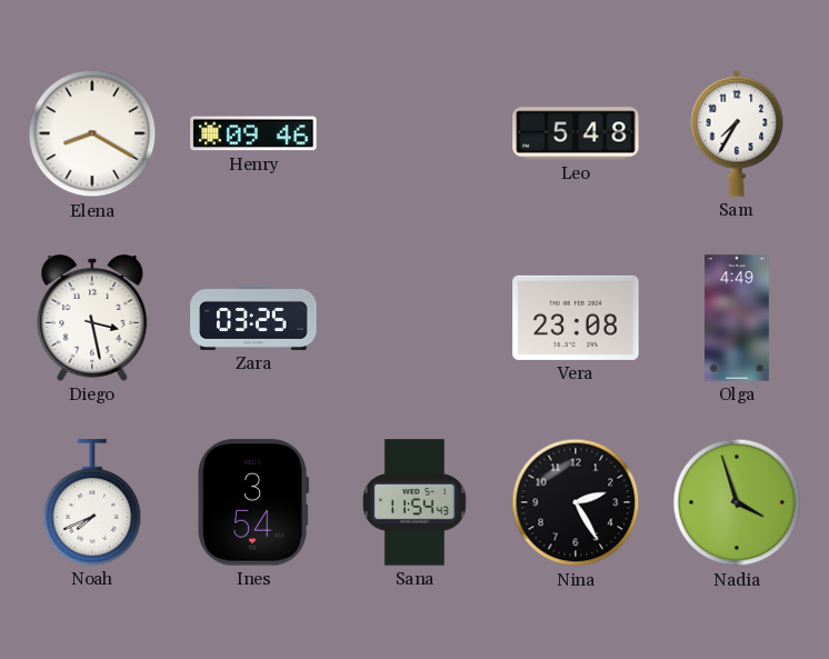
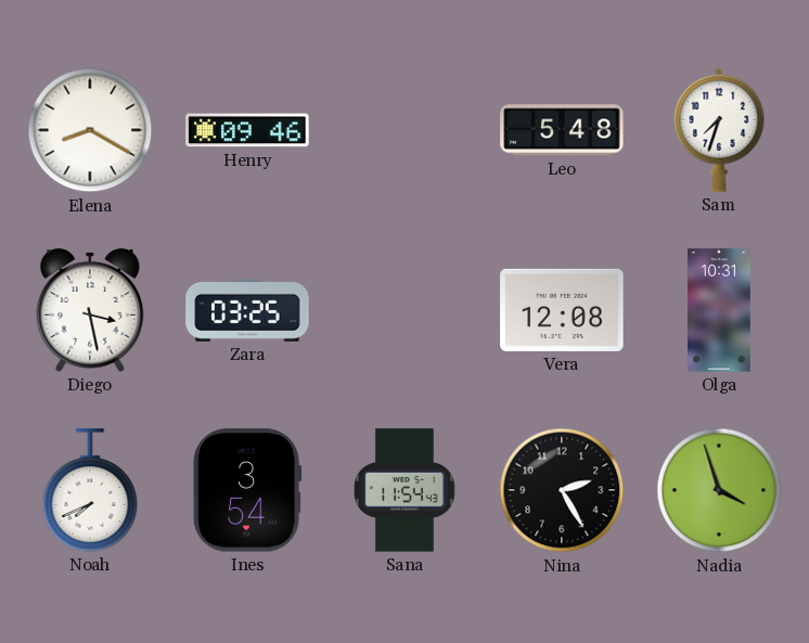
Sam: 7:35 -> 7:33 (719, 130)
Vera: 23:08 -> 12:08 (562, 310)
Olga: 4:49 -> 10:31 (720, 310)
